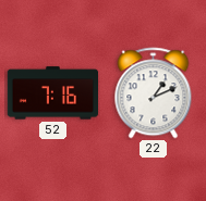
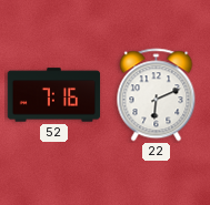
22: 1:11 -> 6:11 (157, 95)
